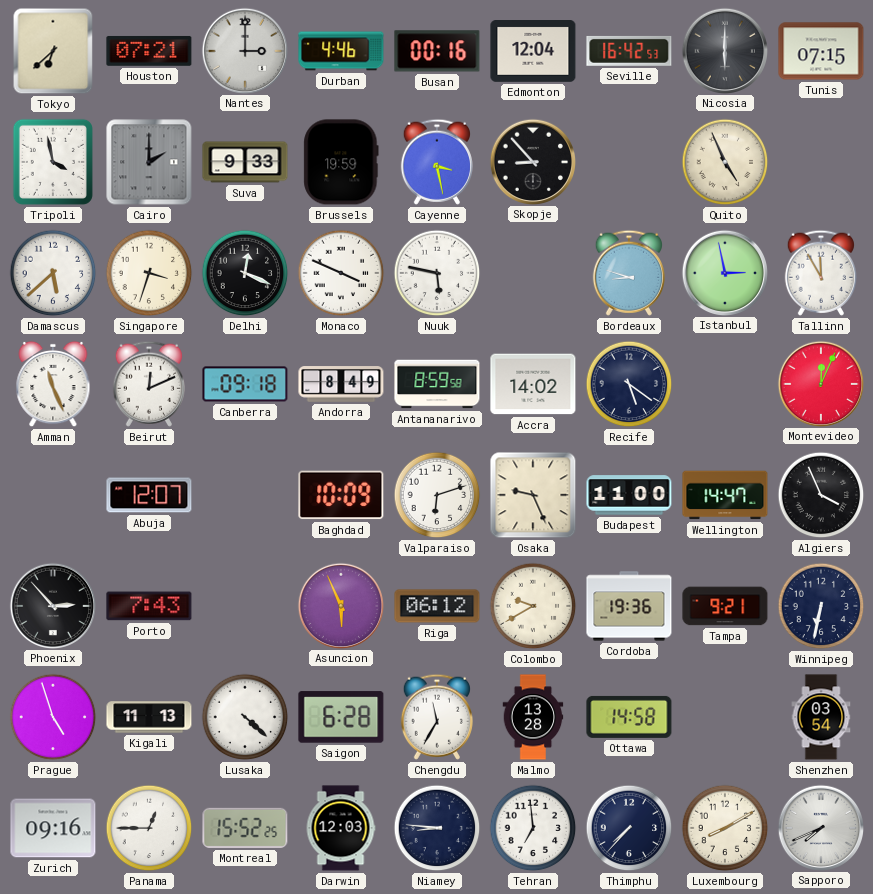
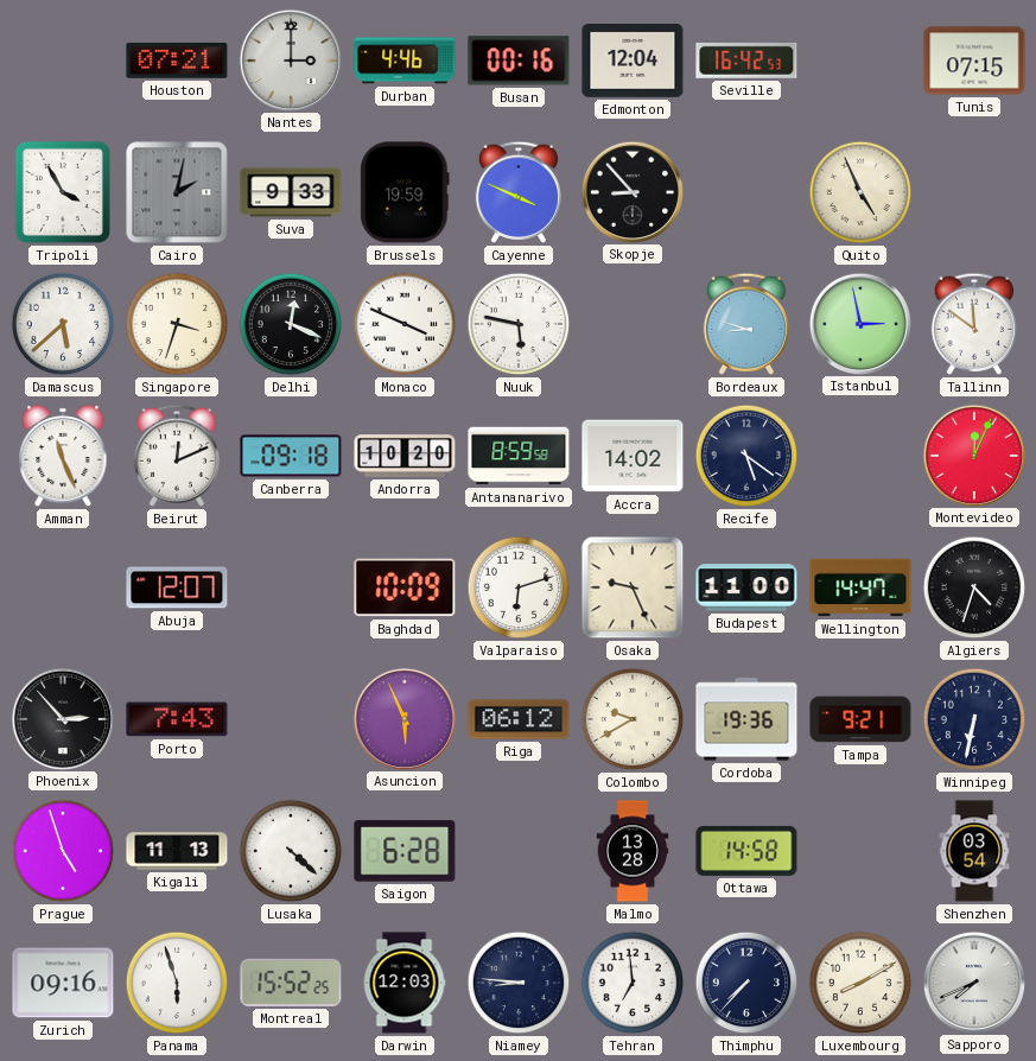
Tokyo: 6:38 -> none (53, 51)
Nicosia: 6:00 -> none (724, 50)
Tripoli: 3:58 -> 3:55 (63, 192)
Cairo: 2:00 -> 2:02 (177, 192)
Cayenne: 3:28 -> 3:49 (517, 192)
Tallinn: 11:55 -> 11:51 (973, 324)
Andorra: 8:49 -> 10:20 (405, 456)
Algiers: 3:56 -> 4:33 (974, 587)
Chengdu: 11:35 -> none (436, 717)
Panama: 12:45 -> 5:57 (177, 983)
